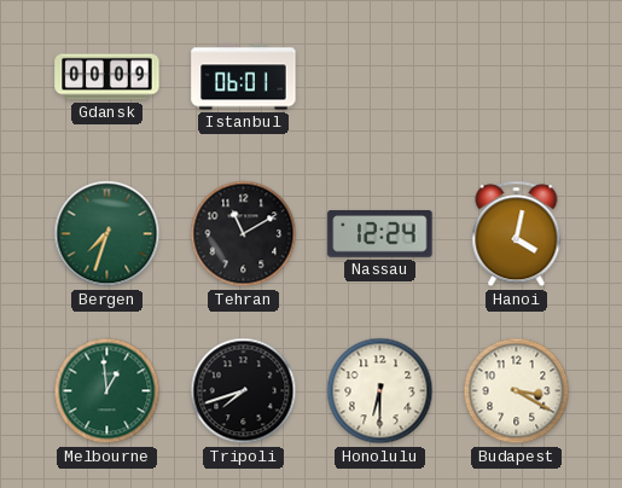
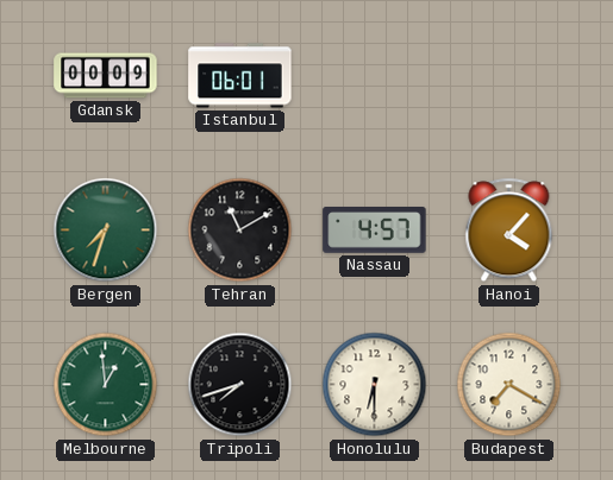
Nassau: 12:24 -> 4:57 (375, 230)
Hanoi: 4:02 -> 4:07 (509, 230)
Budapest: 3:20 -> 7:20 (509, 385)
